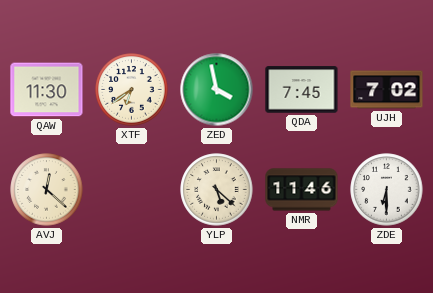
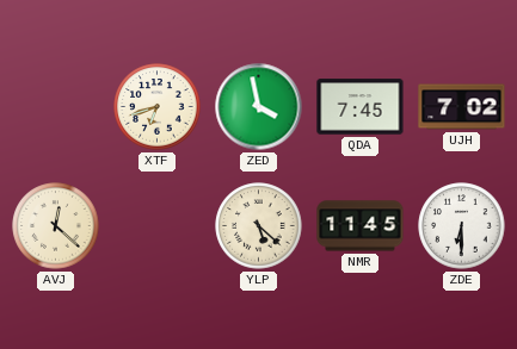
QAW: 11:30 -> none (47, 90)
XTF: 6:39 -> 6:42 (158, 107)
NMR: 11:46 -> 11:45 (361, 226)
